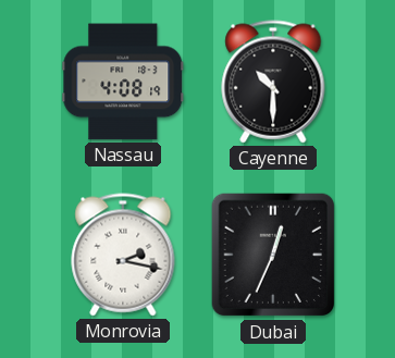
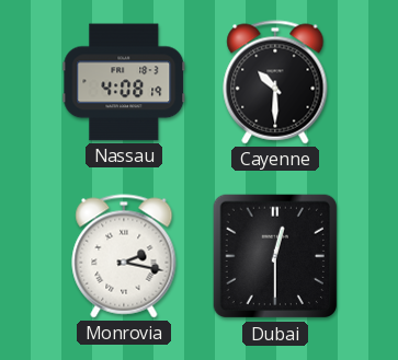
Dubai: 12:34 -> 12:30 (275, 256)
